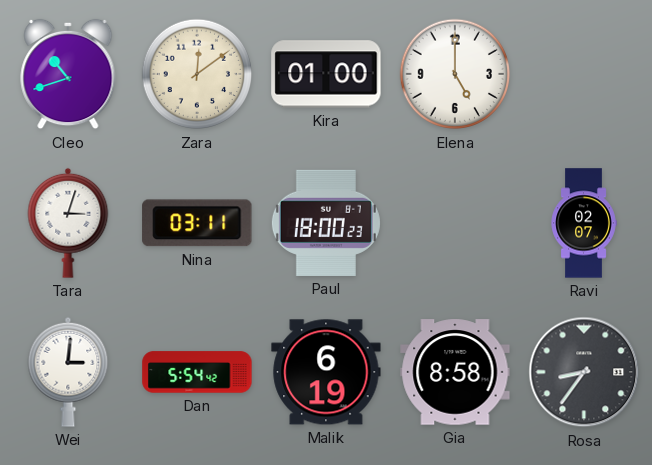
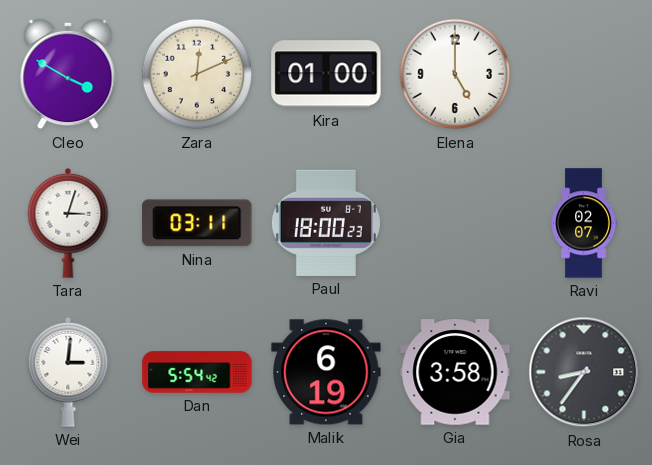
Cleo: 10:42 -> 3:50 (68, 74)
Zara: 12:09 -> 12:11 (197, 74)
Gia: 8:58 -> 3:58 (455, 372)
